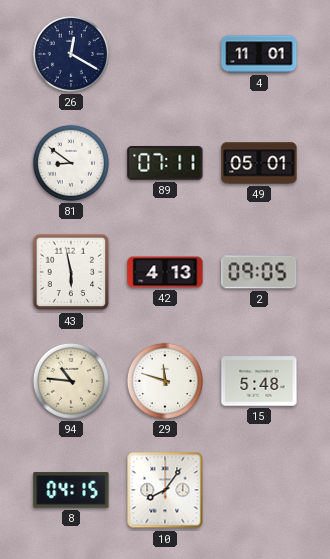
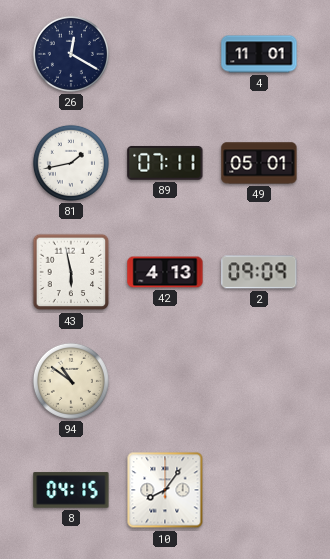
81: 8:51 -> 1:43 (71, 163)
2: 09:05 -> 09:09 (259, 272)
94: 10:46 -> 10:51 (71, 381)
29: 11:48 -> none (165, 381)
15: 5:48 -> none (259, 381)
